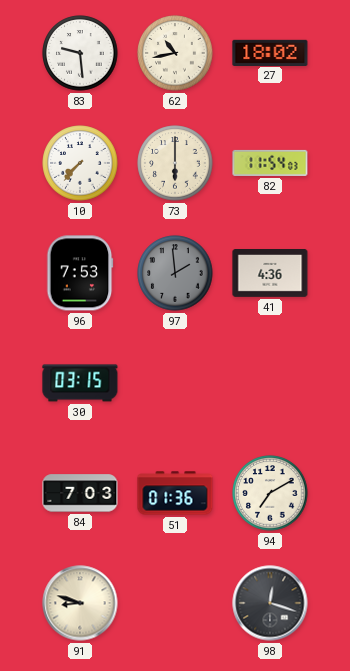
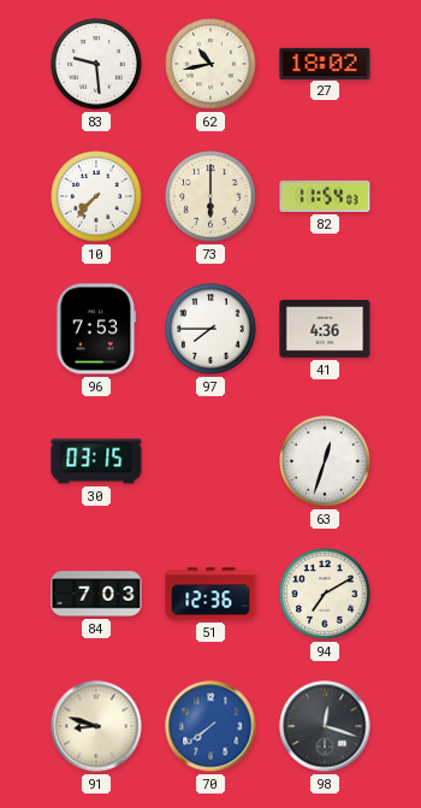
97: 1:59 -> 7:45 (210, 329)
97 dial: grey -> white (210, 329)
63: none -> 12:33 (325, 461)
51: 01:36 -> 12:36 (210, 594)
70: none -> 7:39 (210, 726)
